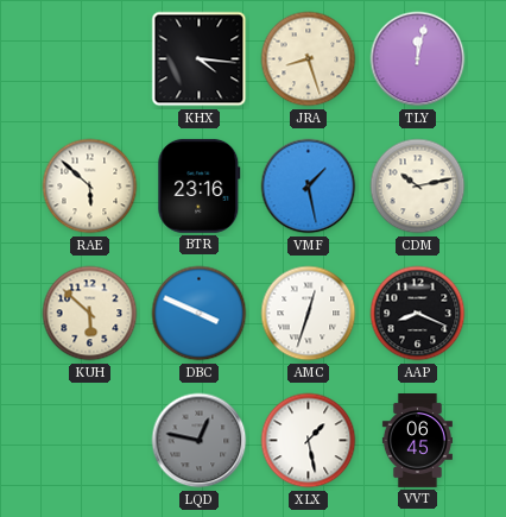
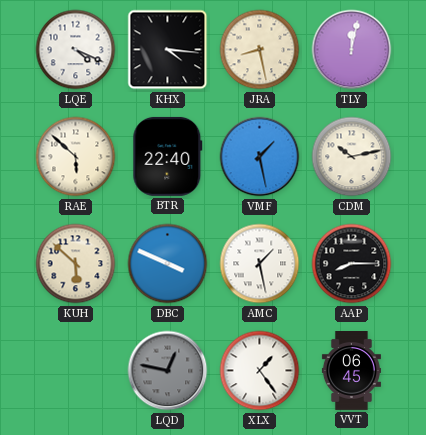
LQE: none -> 4:19 (76, 50)
JRA: 8:27 -> 8:28 (260, 50)
BTR: 23:16 -> 22:40 (168, 156)
AMC: 12:33 -> 1:28 (260, 264)
AAP: 8:19 -> 8:15 (352, 264)
XLX: 1:28 -> 1:24 (260, 371)
